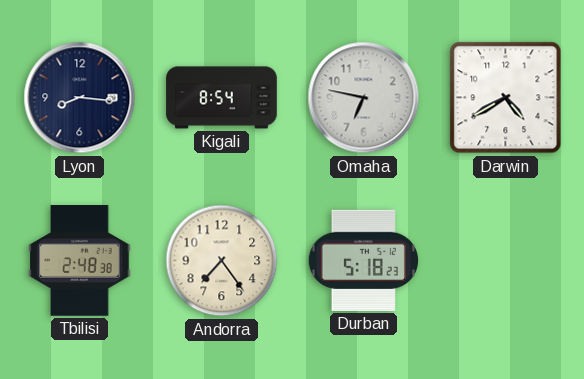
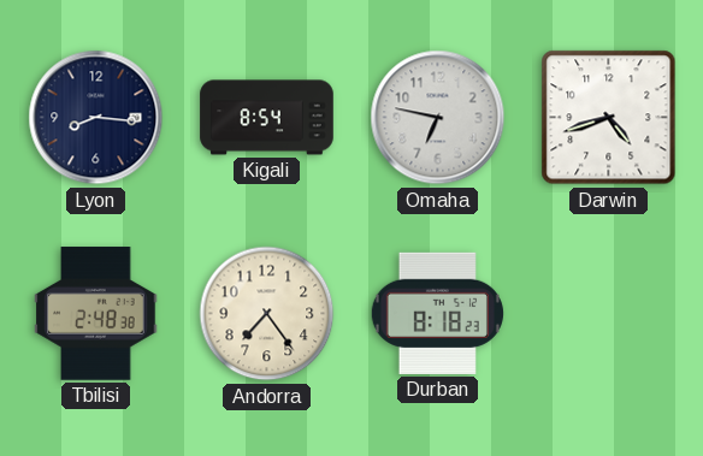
Darwin: 4:40 -> 4:42 (609, 118)
Durban: 5:18 -> 8:18 (437, 313)
